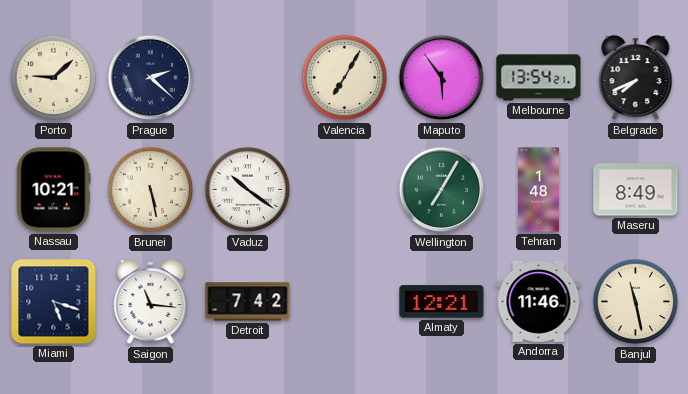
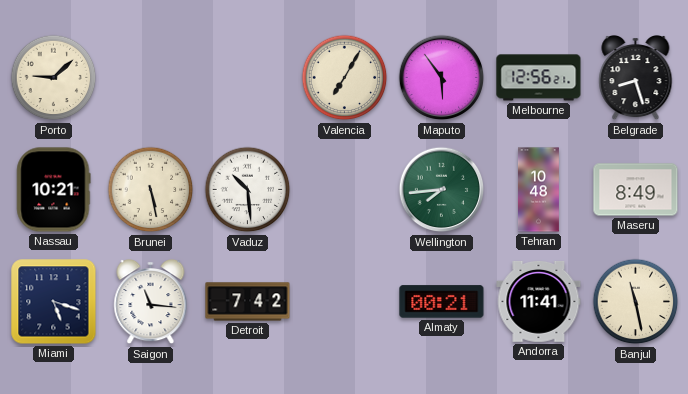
Prague: 2:22 -> none (151, 78)
Melbourne: 13:54 -> 12:56 (539, 78)
Belgrade: 7:41 -> 8:27 (636, 79)
Vaduz: 10:21 -> 10:29 (248, 190)
Wellington: 7:05 -> 7:44 (442, 190)
Tehran: 1:48 -> 10:48 (538, 190)
Almaty: 12:21 -> 00:21 (442, 302)
Andorra: 11:46 -> 11:41 (539, 301)
